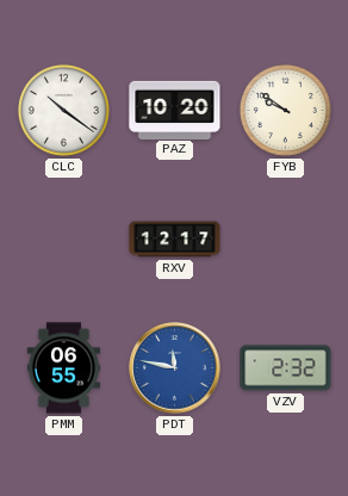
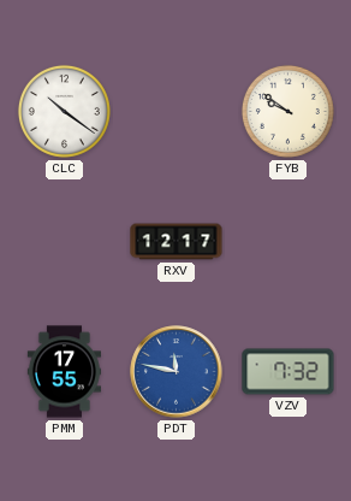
PAZ: 10:20 -> none (175, 110)
PMM: 06:55 -> 17:55 (64, 372)
VZV: 2:32 -> 7:32 (288, 372)
